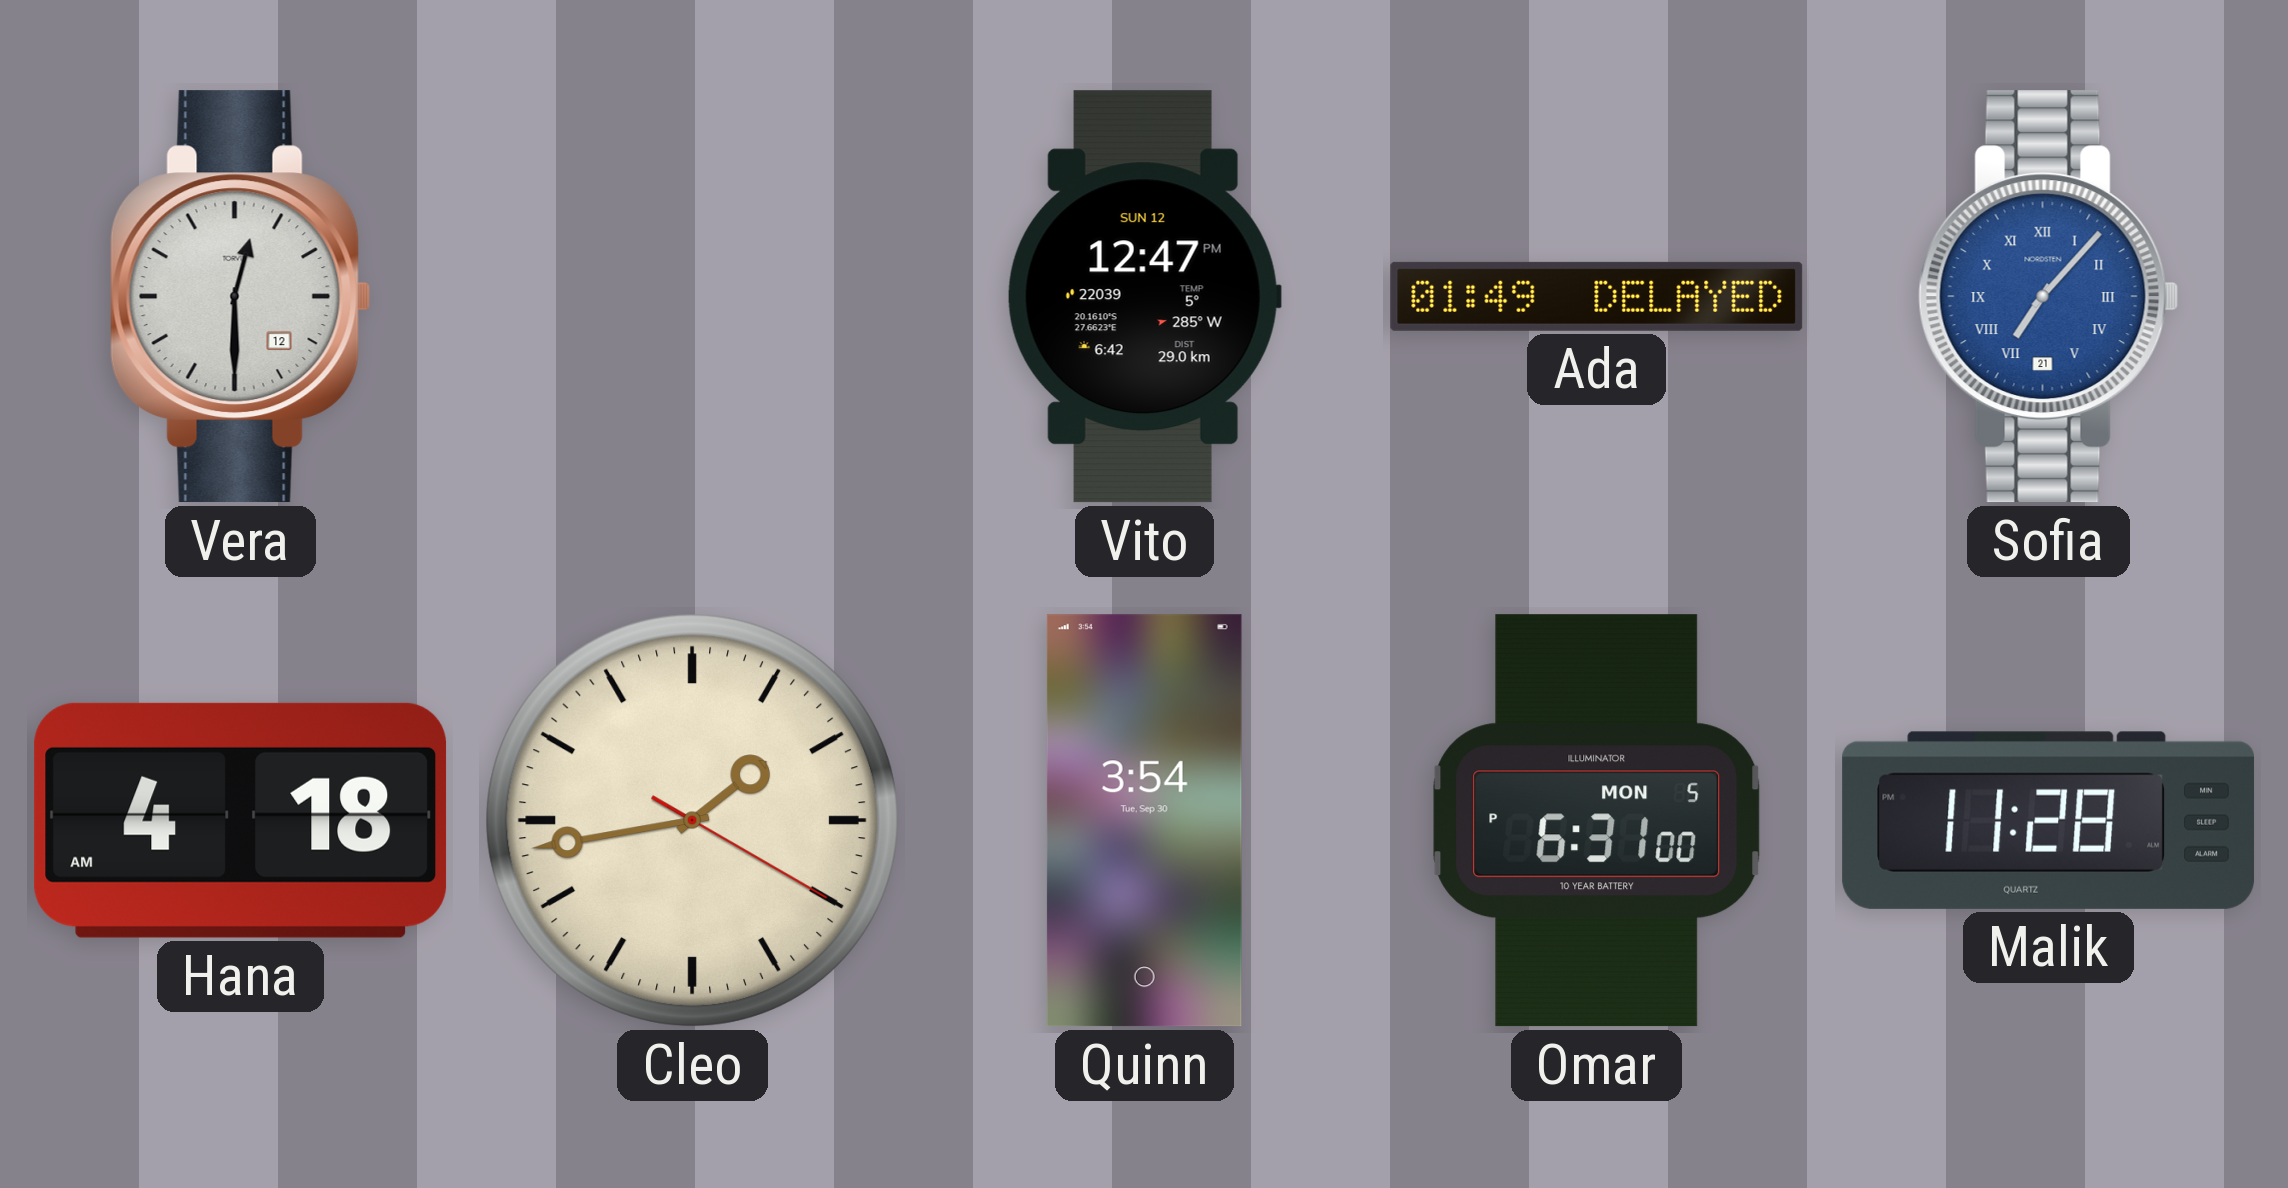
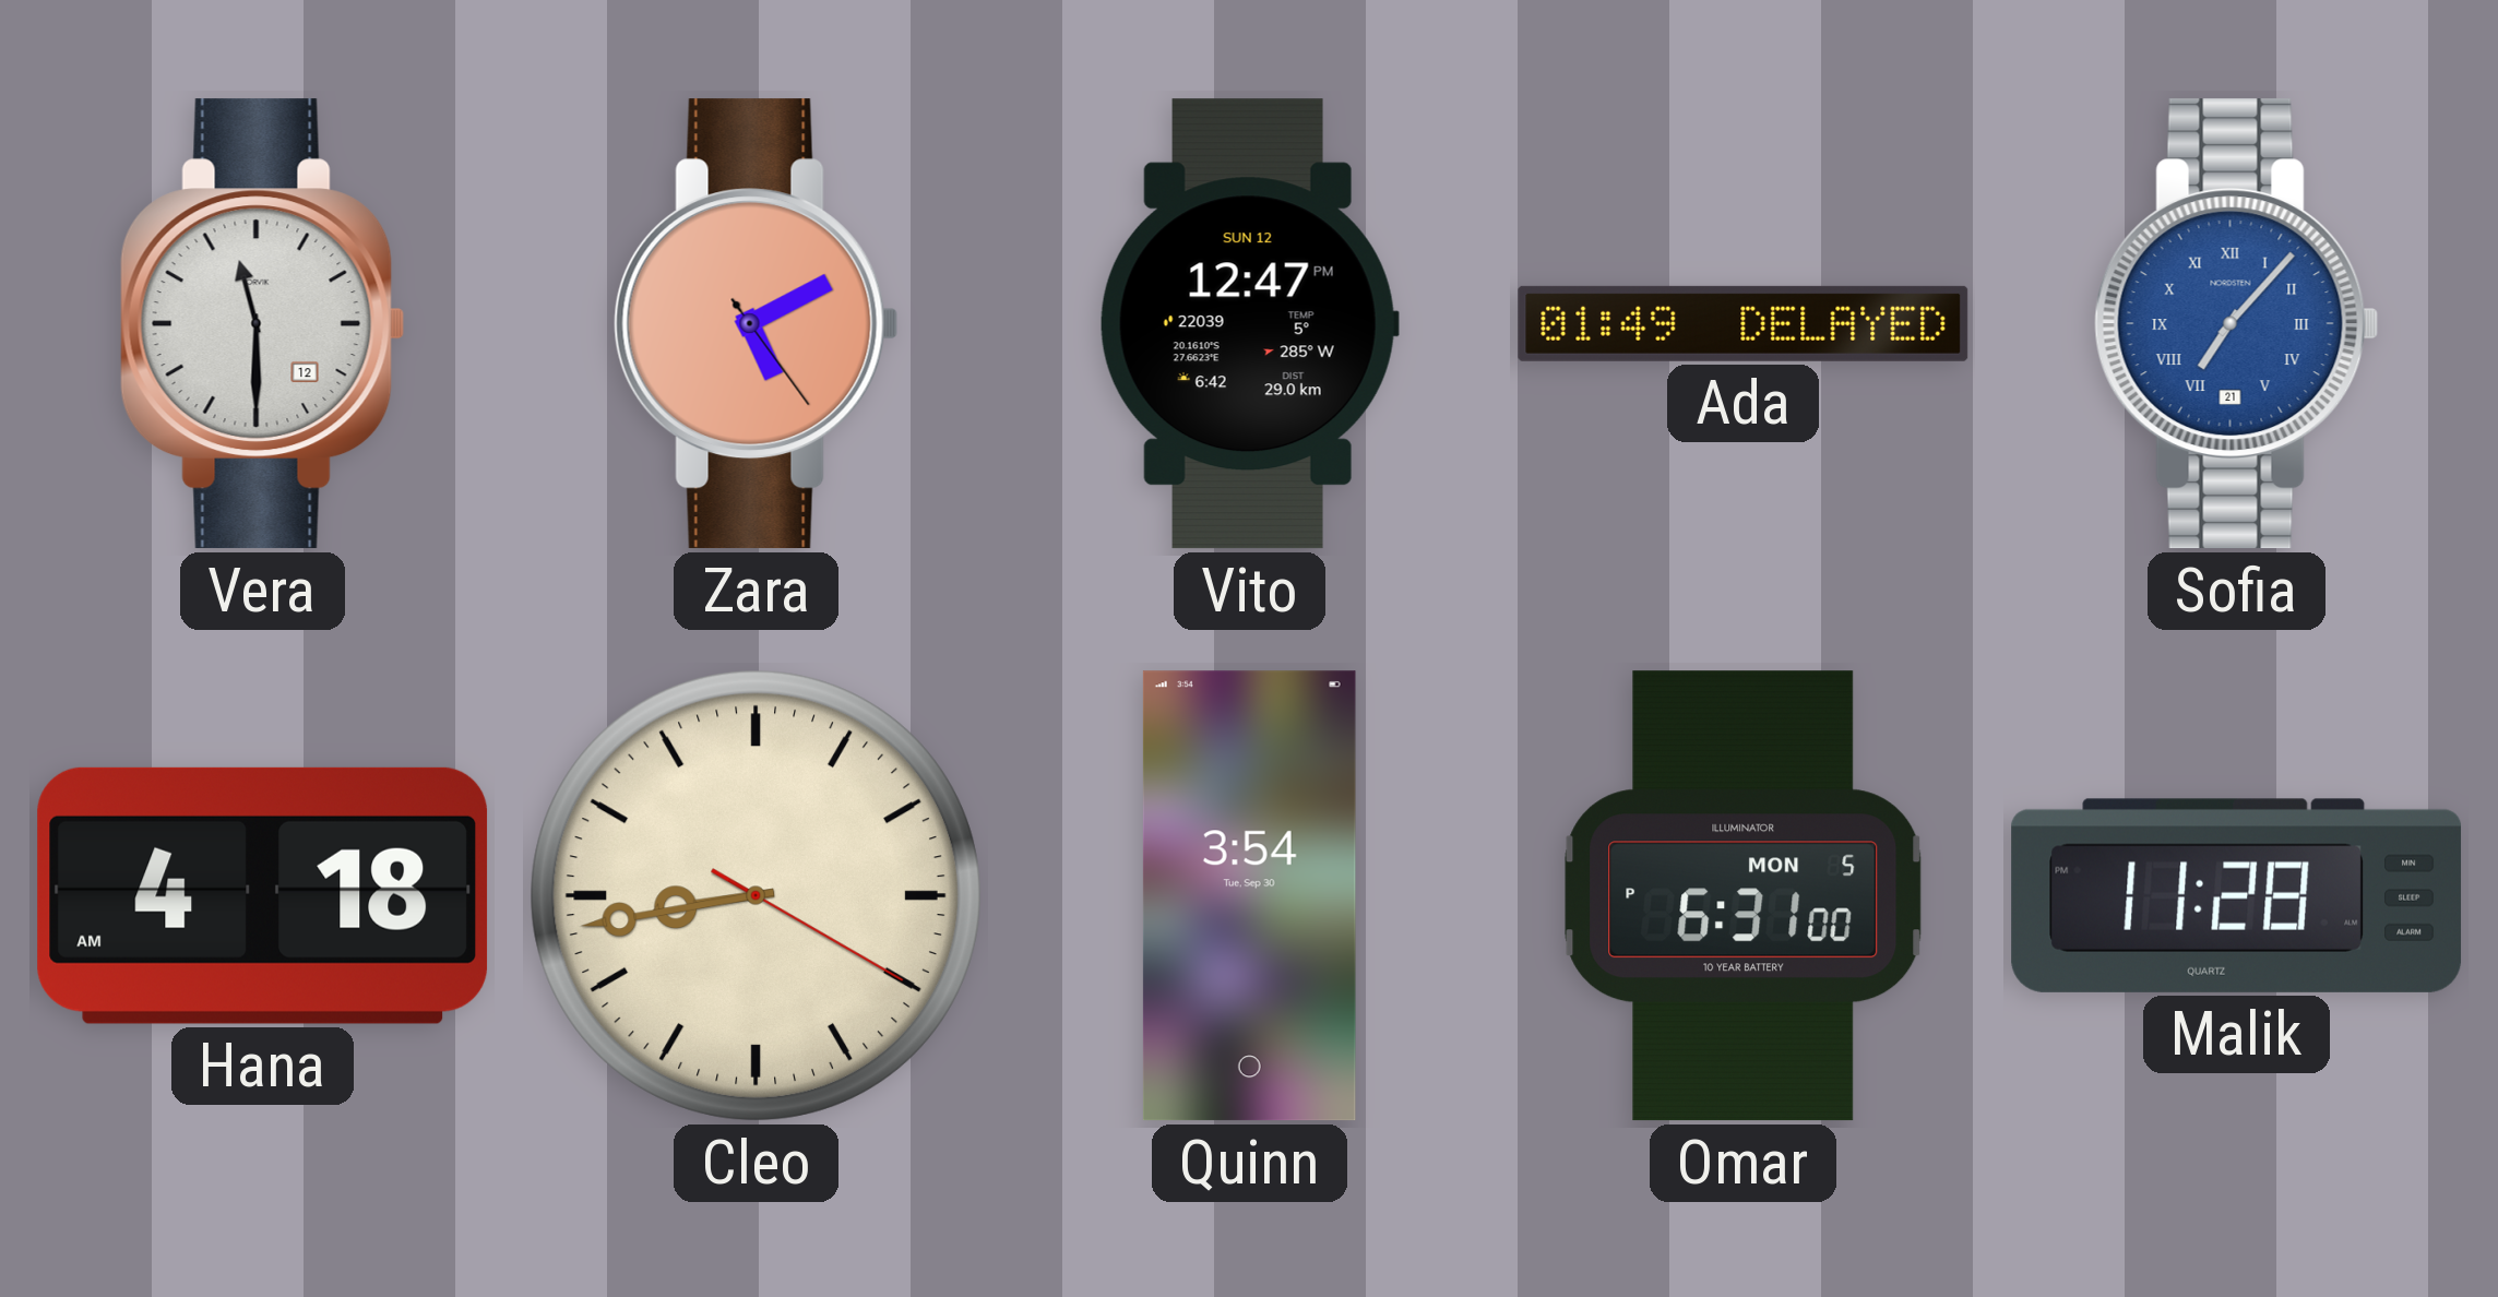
Vera: 12:30 -> 11:30 (263, 324)
Zara: none -> 5:10 (757, 324)
Cleo: 1:43 -> 8:43 (756, 895)
